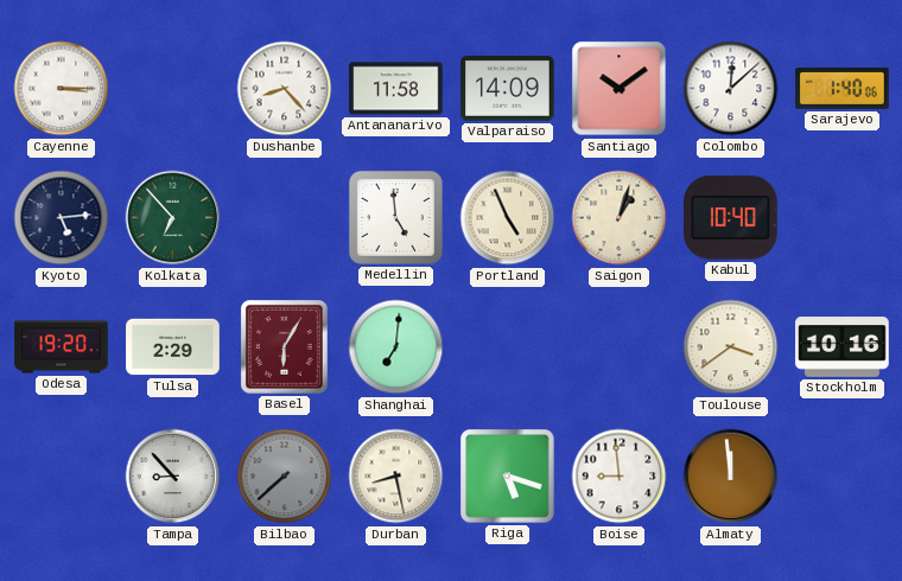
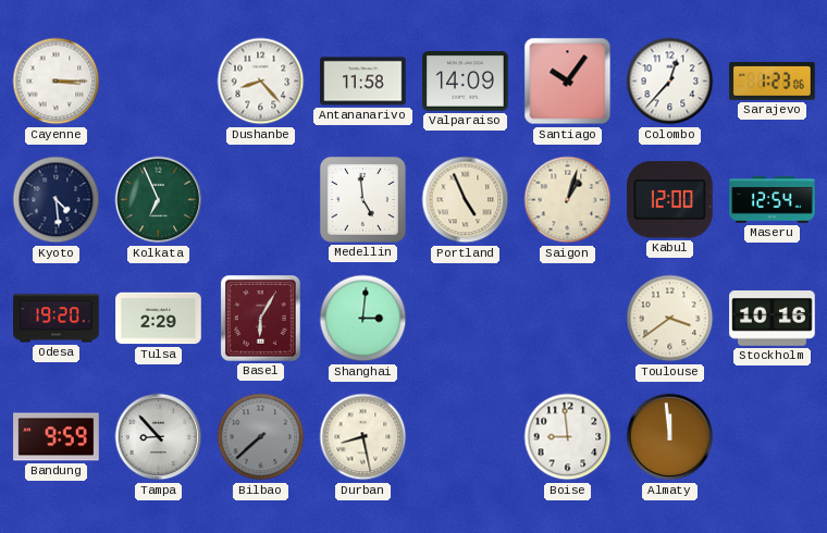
Santiago: 10:09 -> 10:06 (568, 82)
Colombo: 12:08 -> 12:37 (670, 82)
Sarajevo: 1:40 -> 1:23 (773, 80)
Kyoto: 5:14 -> 4:29 (57, 200)
Kolkata: 6:53 -> 6:56 (159, 200)
Kabul: 10:40 -> 12:00 (670, 200)
Maseru: none -> 12:54 (773, 200)
Shanghai: 7:01 -> 3:01 (363, 319)
Bandung: none -> 9:59 (57, 437)
Riga: 5:18 -> none (508, 477)
